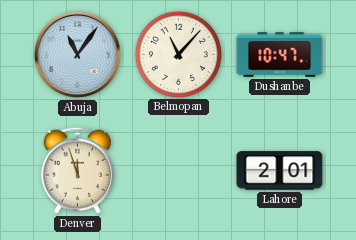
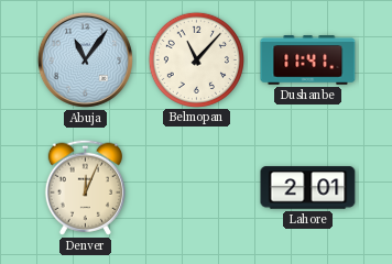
Dushanbe: 10:47 -> 11:41 (308, 61)
Denver: 11:57 -> 12:04 (85, 187)
